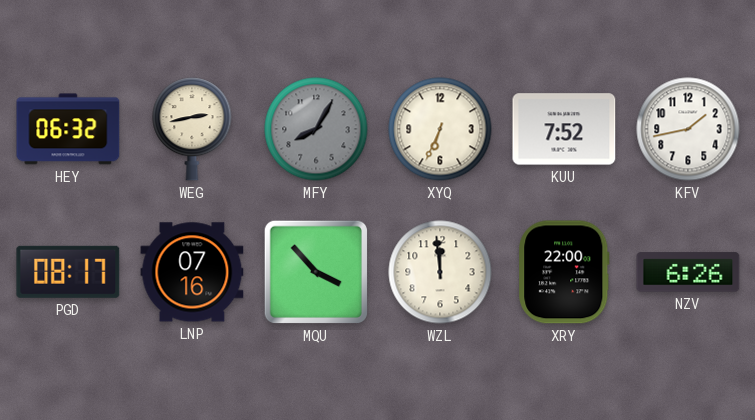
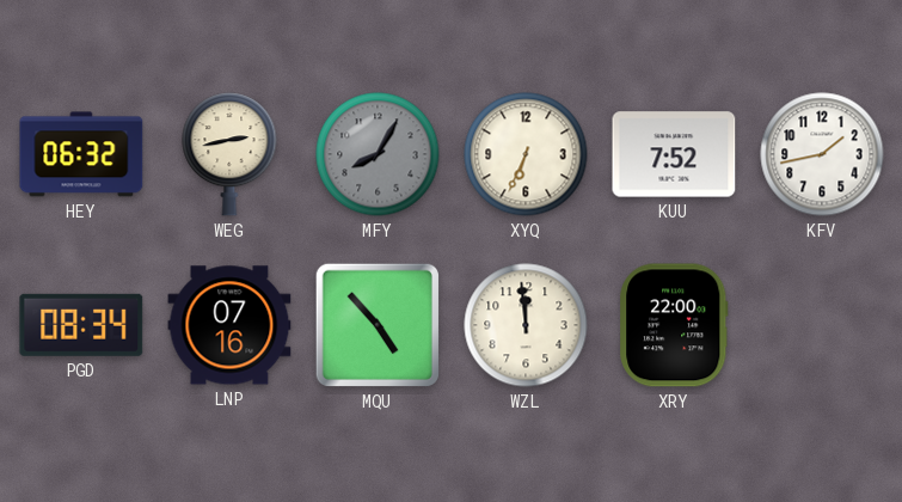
PGD: 08:17 -> 08:34 (81, 325)
MQU: 3:53 -> 4:53 (378, 325)
NZV: 6:26 -> none (688, 272)
